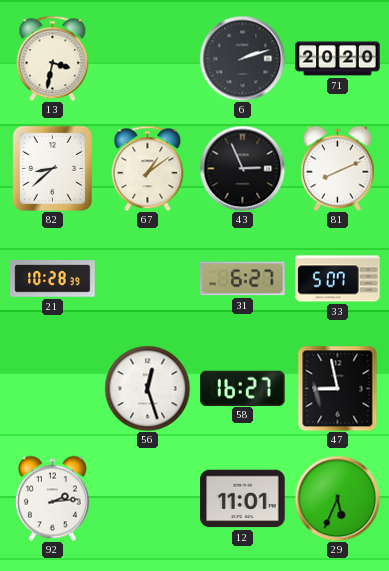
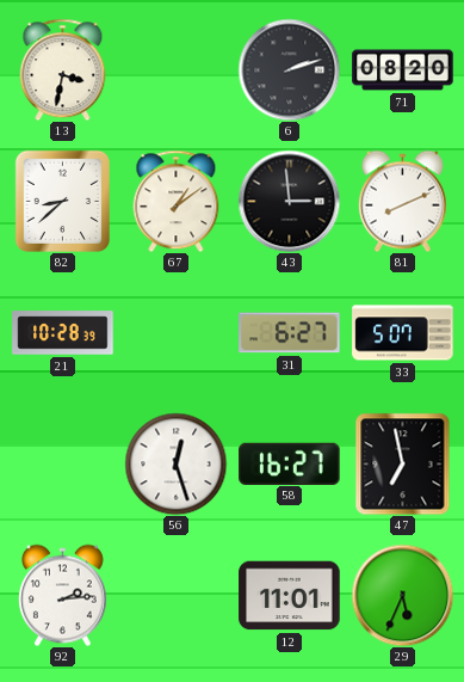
71: 20:20 -> 08:20 (403, 70)
43: 2:56 -> 2:59 (289, 201)
47: 8:58 -> 6:58 (403, 463)
